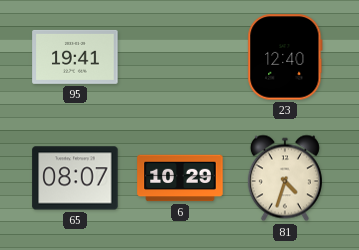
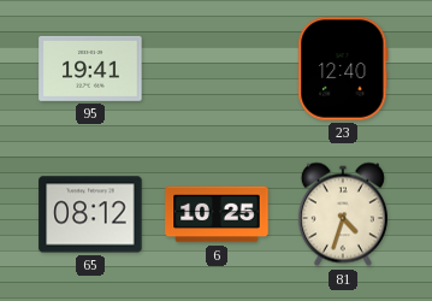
65: 08:07 -> 08:12 (90, 214)
6: 10:29 -> 10:25 (217, 214)
